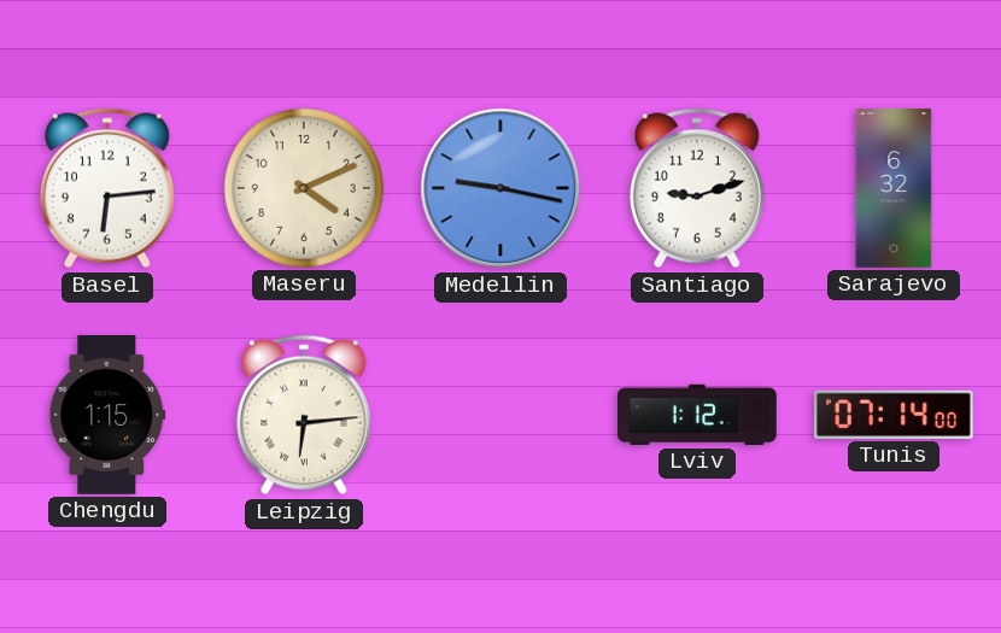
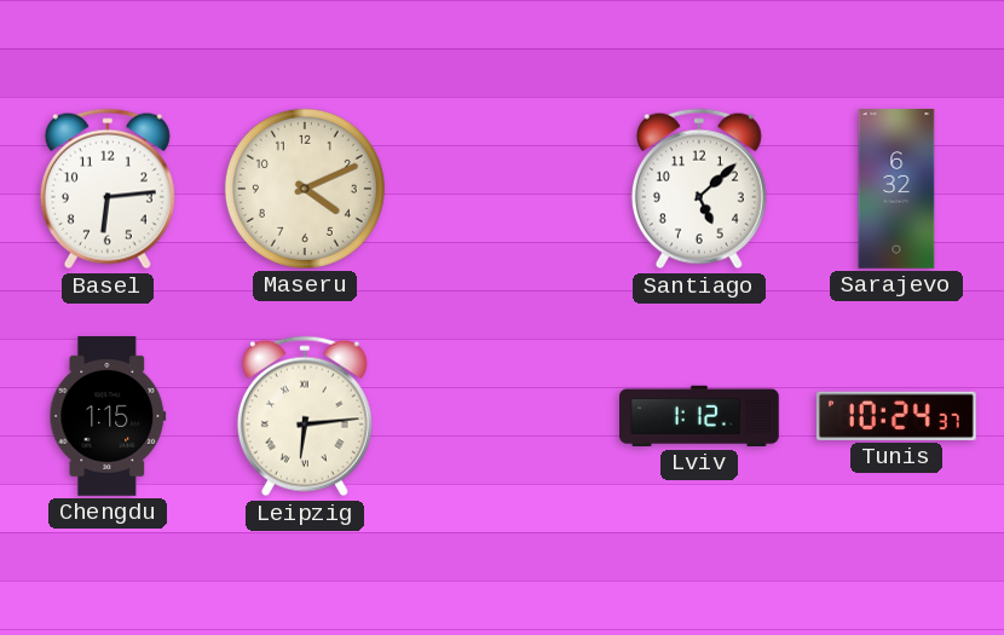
Medellin: 9:17 -> none (500, 188)
Santiago: 9:12 -> 5:08 (699, 189)
Tunis: 07:14 -> 10:24 (896, 416)
